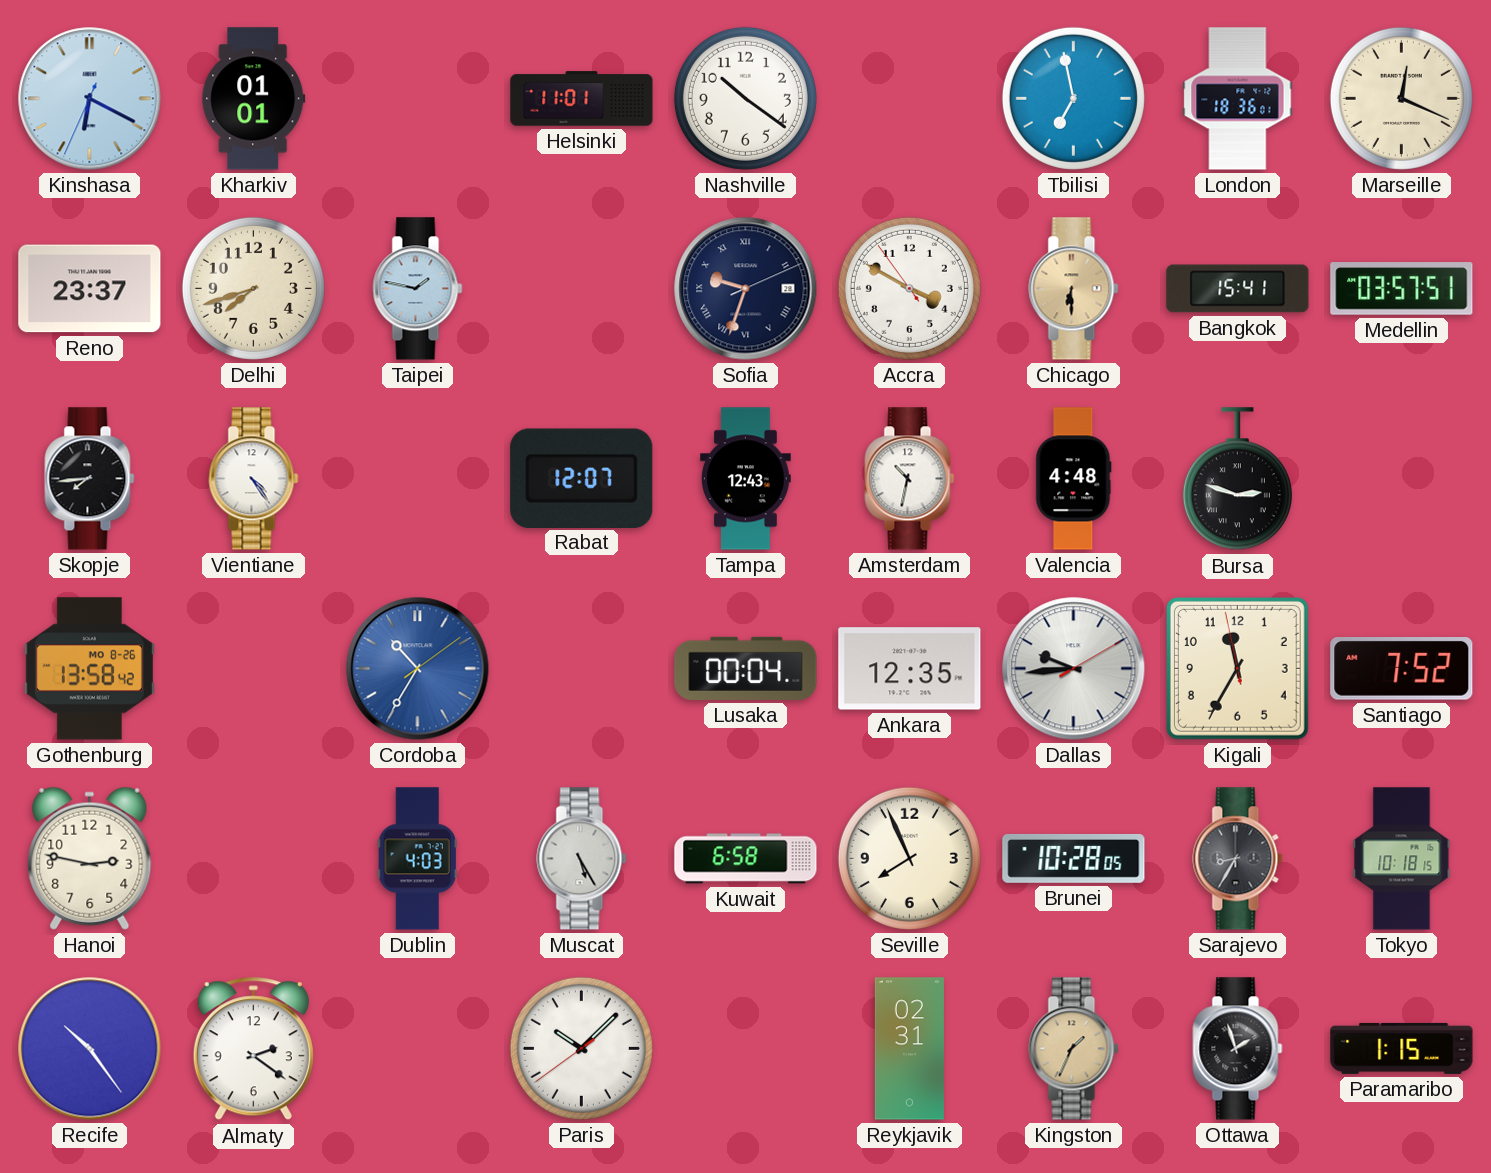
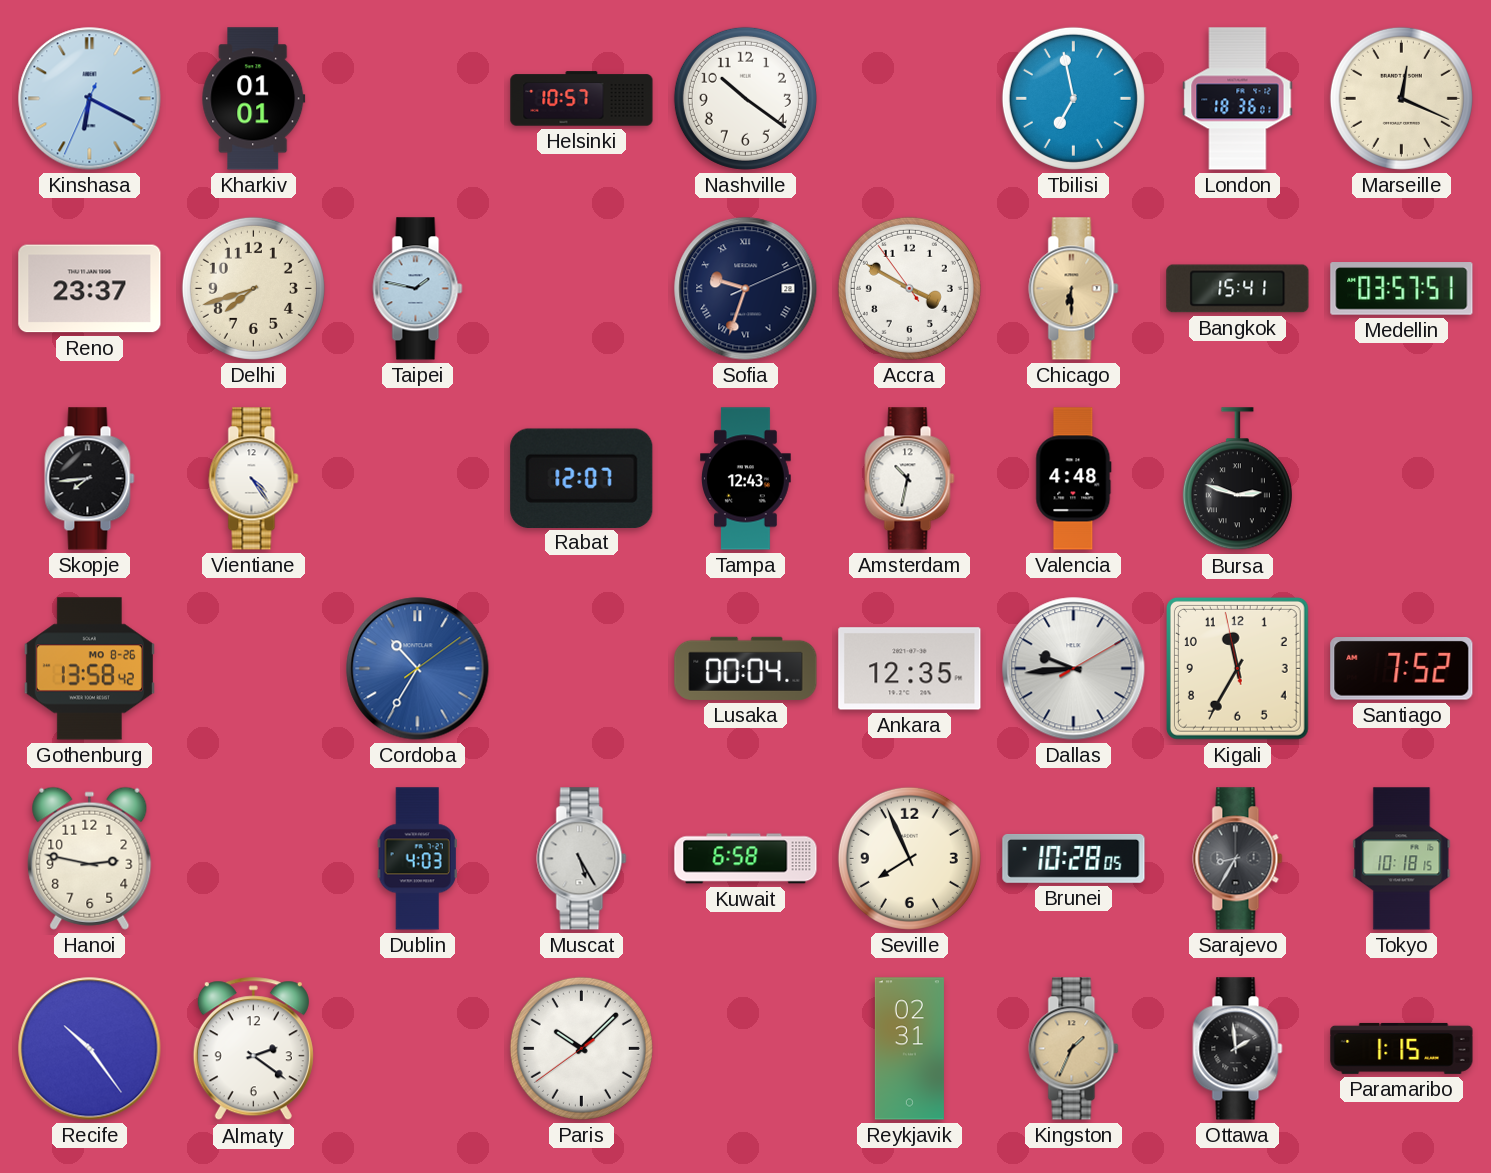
Helsinki: 11:01 -> 10:57 (582, 99)
Ottawa: 1:57 -> 1:59 (1238, 1049)
